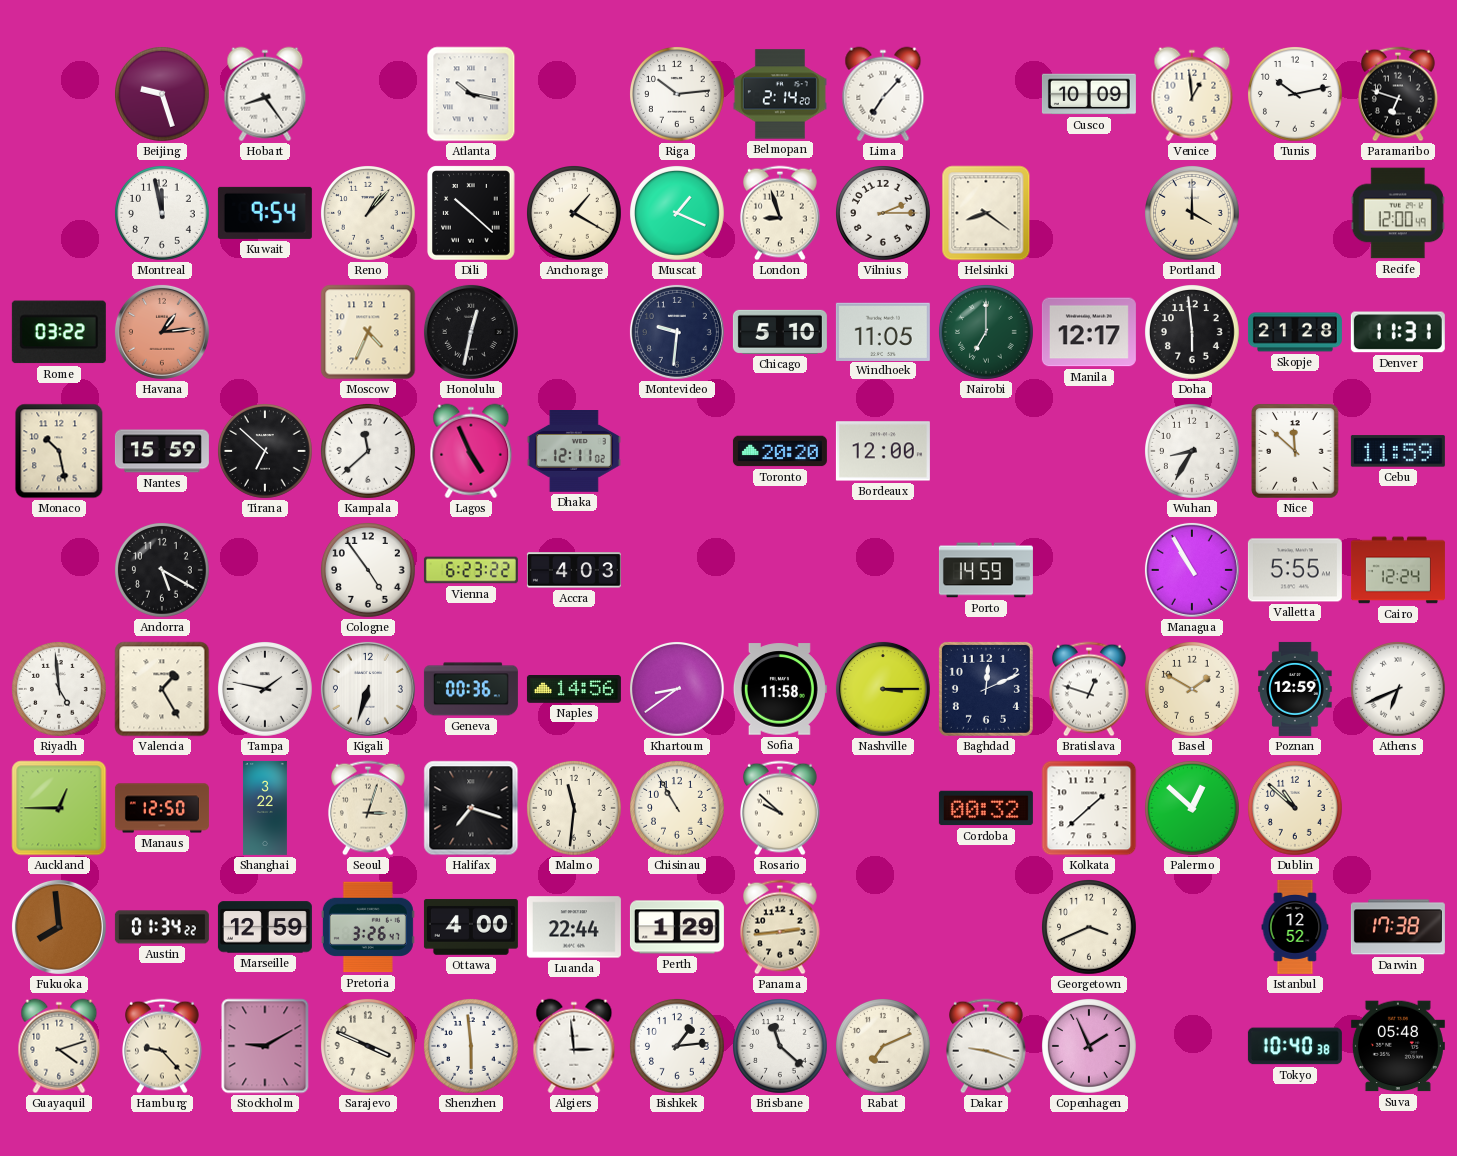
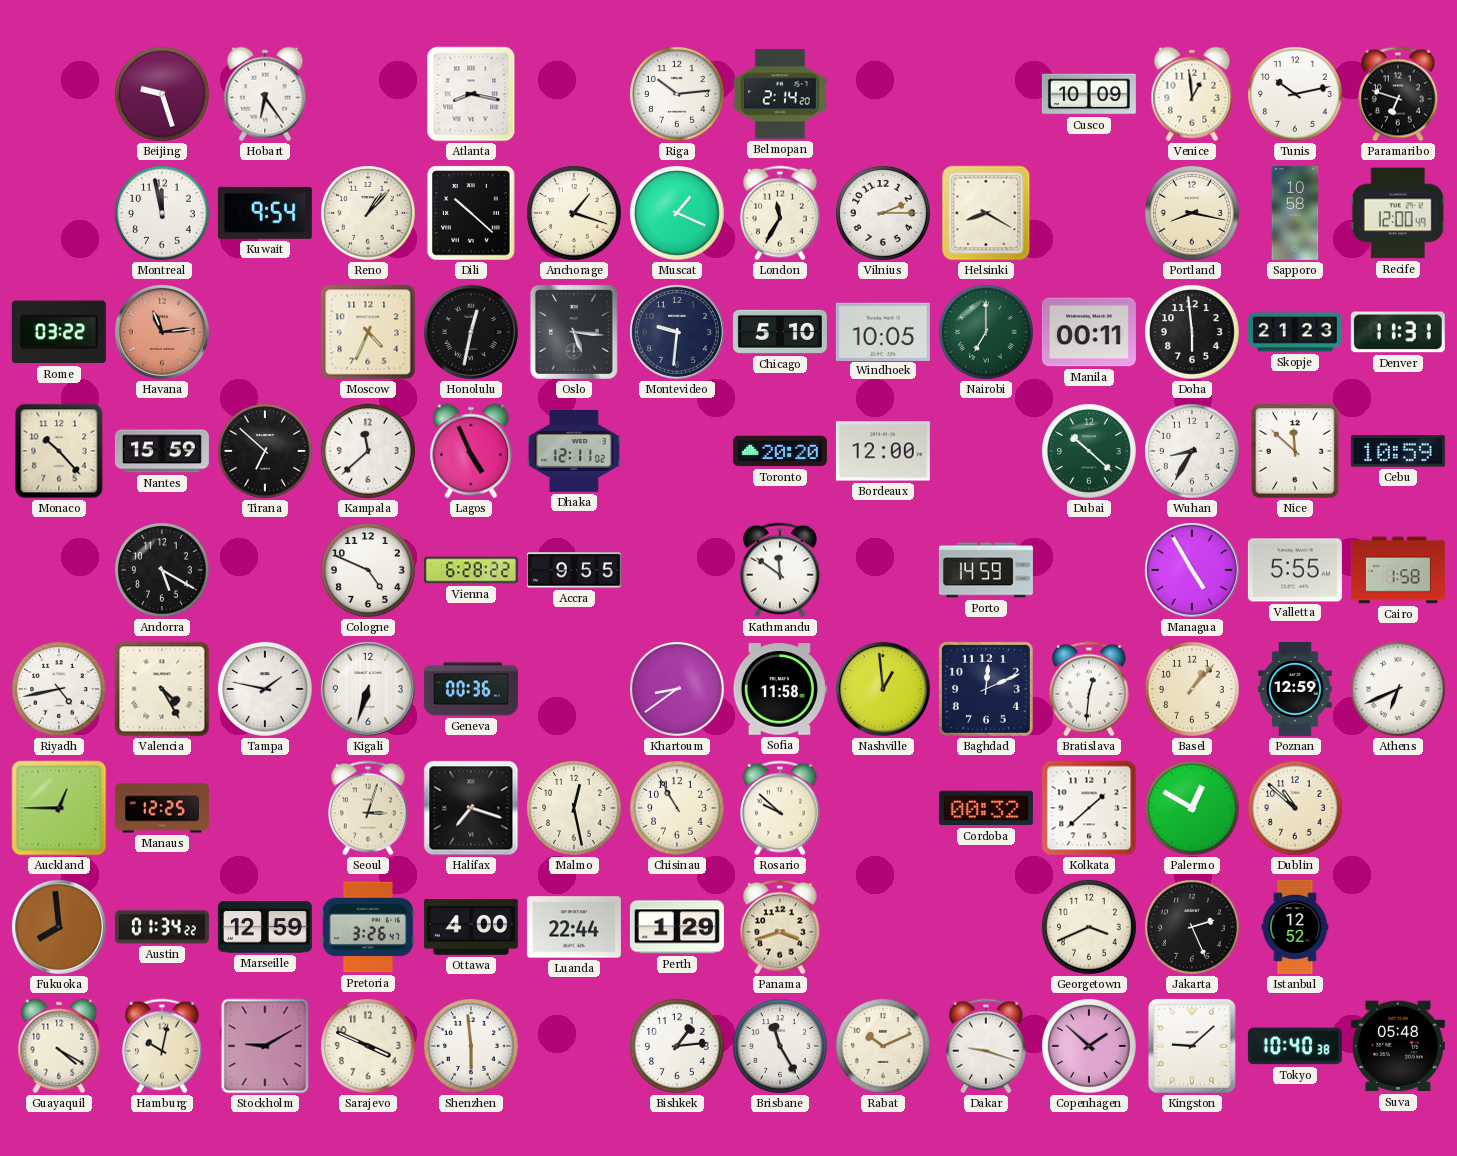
Hobart: 8:24 -> 6:24 (265, 94)
Atlanta: 10:17 -> 8:17 (471, 94)
Lima: 7:07 -> none (883, 94)
Anchorage: 1:20 -> 1:18 (575, 214)
London: 8:57 -> 11:35 (781, 213)
Helsinki: 8:21 -> 8:20 (986, 213)
Portland: 4:00 -> 8:17 (1193, 214)
Sapporo: none -> 10:58 (1295, 213)
Havana: 1:14 -> 11:14 (162, 332)
Oslo: none -> 5:16 (574, 332)
Windhoek: 11:05 -> 10:05 (883, 331)
Manila: 12:17 -> 00:11 (1089, 332)
Skopje: 21:28 -> 21:23 (1295, 332)
Monaco: 10:28 -> 10:23 (59, 451)
Dubai: none -> 10:22 (1090, 452)
Cebu: 11:59 -> 10:59 (1398, 451)
Cologne: 4:54 -> 4:49 (369, 571)
Vienna: 6:23 -> 6:28 (471, 570)
Accra: 4:03 -> 9:55 (574, 570)
Kathmandu: none -> 11:51 (781, 570)
Managua: 10:55 -> 4:55 (1192, 570)
Cairo: 12:24 -> 1:58 (1398, 570)
Riyadh: 4:59 -> 4:43 (60, 690)
Valencia: 1:25 -> 4:25 (162, 689)
Naples: 14:56 -> none (574, 690)
Nashville: 3:15 -> 12:59 (883, 689)
Bratislava: 12:48 -> 12:31 (1090, 689)
Basel: 1:50 -> 1:07 (1193, 690)
Manaus: 12:50 -> 12:25 (162, 808)
Shanghai: 3:22 -> none (265, 808)
Malmo: 11:31 -> 12:28 (575, 809)
Palermo: 12:52 -> 12:50 (1193, 809)
Panama: 2:44 -> 3:42 (781, 927)
Jakarta: none -> 2:26 (1193, 928)
Darwin: 17:38 -> none (1398, 927)
Guayaquil: 4:12 -> 4:20 (59, 1046)
Hamburg: 9:23 -> 10:02 (163, 1046)
Algiers: 2:59 -> none (574, 1046)
Brisbane: 11:22 -> 11:25 (781, 1047)
Rabat: 7:11 -> 10:11 (884, 1047)
Copenhagen: 1:56 -> 1:52 (1090, 1047)
Kingston: none -> 9:08 (1192, 1046)
